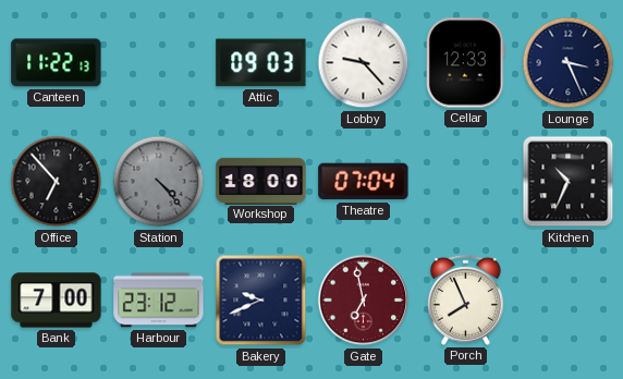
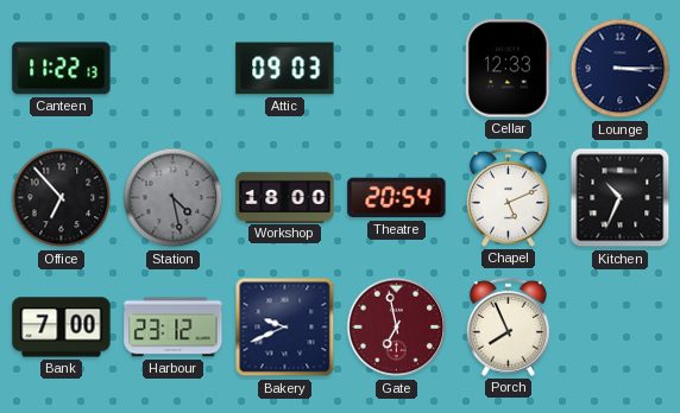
Lobby: 9:23 -> none (364, 63)
Lounge: 3:26 -> 3:15 (621, 69)
Station: 4:23 -> 4:28 (174, 198)
Theatre: 07:04 -> 20:54 (397, 198)
Chapel: none -> 5:11 (508, 197)
